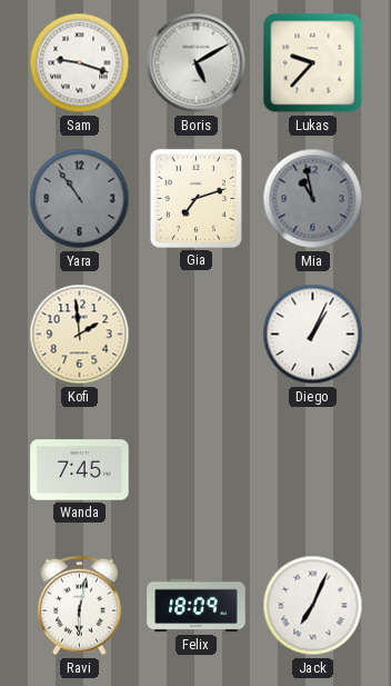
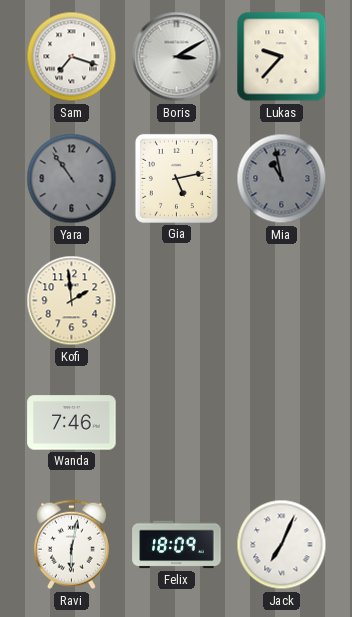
Sam: 9:18 -> 7:18 (72, 57)
Boris: 5:10 -> 3:10 (177, 57)
Gia: 7:12 -> 5:13 (176, 178)
Diego: 1:04 -> none (313, 335)
Wanda: 7:45 -> 7:46 (72, 423)
